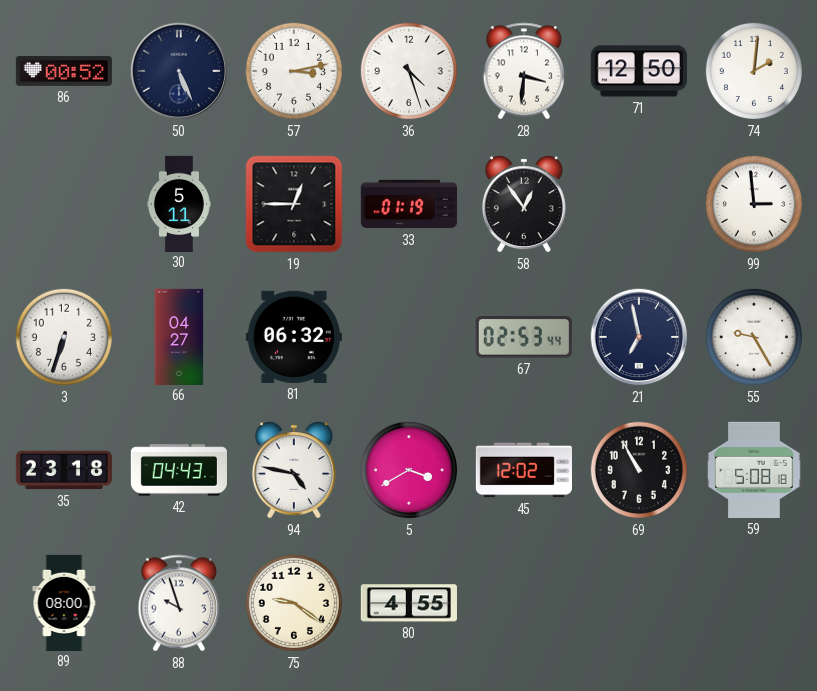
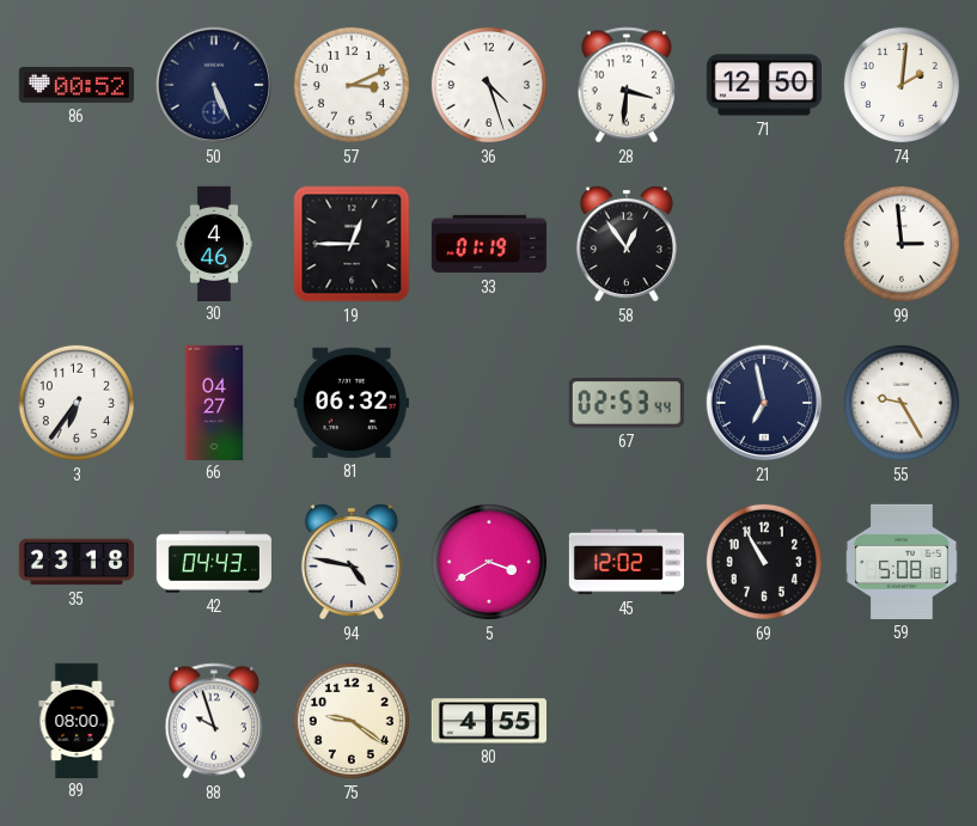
57: 3:13 -> 3:11 (352, 85)
30: 5:11 -> 4:46 (214, 243)
3: 6:33 -> 6:36 (77, 403)
